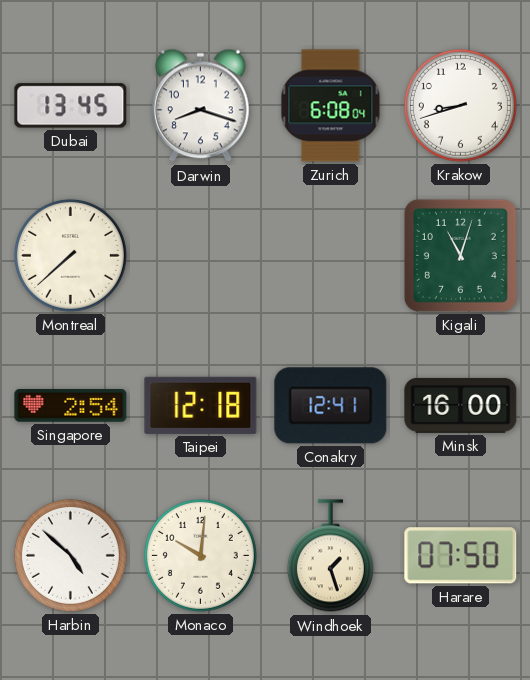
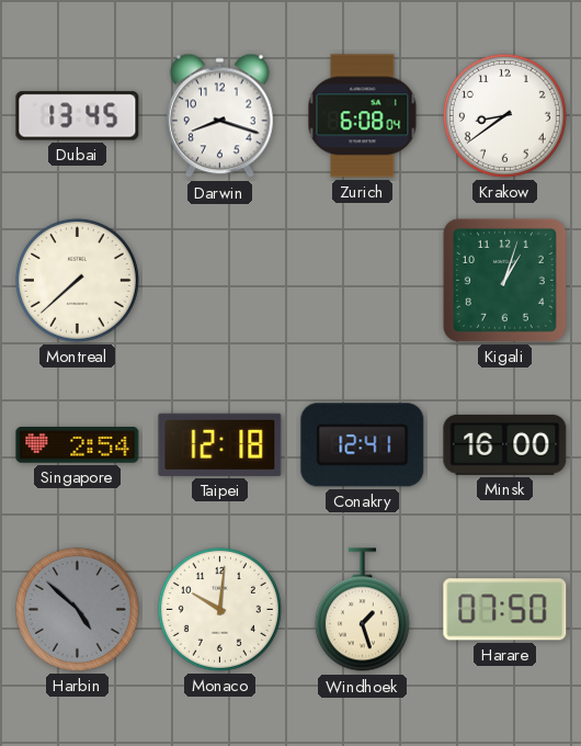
Krakow: 8:42 -> 8:39 (504, 115)
Kigali: 11:03 -> 1:03 (504, 280)
Harbin dial: white -> grey (77, 609)
